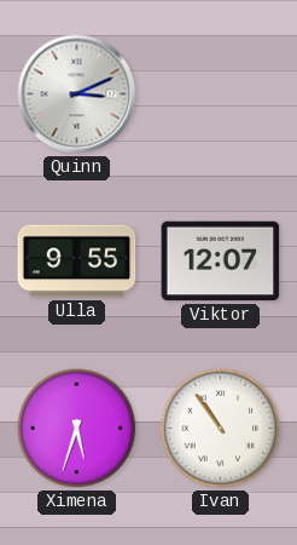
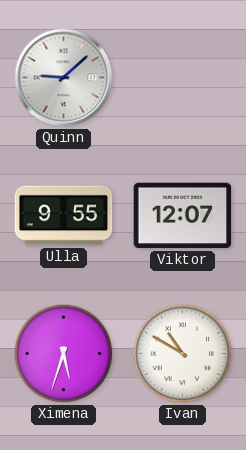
Quinn: 3:11 -> 9:08 (64, 78)
Ivan: 10:54 -> 10:50 (183, 354)
